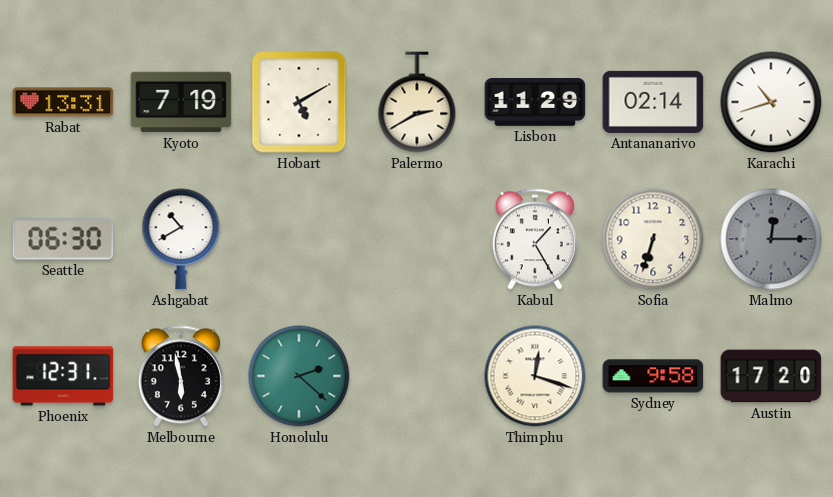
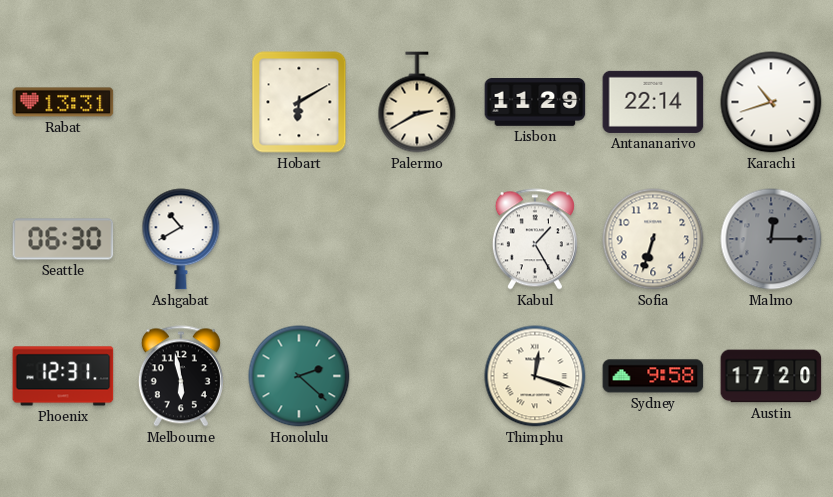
Kyoto: 7:19 -> none (181, 102)
Hobart: 5:10 -> 6:10 (299, 102)
Antananarivo: 02:14 -> 22:14 (653, 102)
